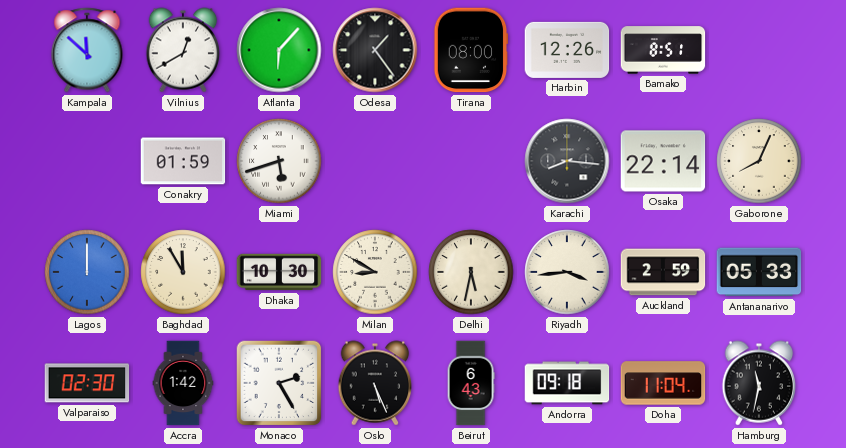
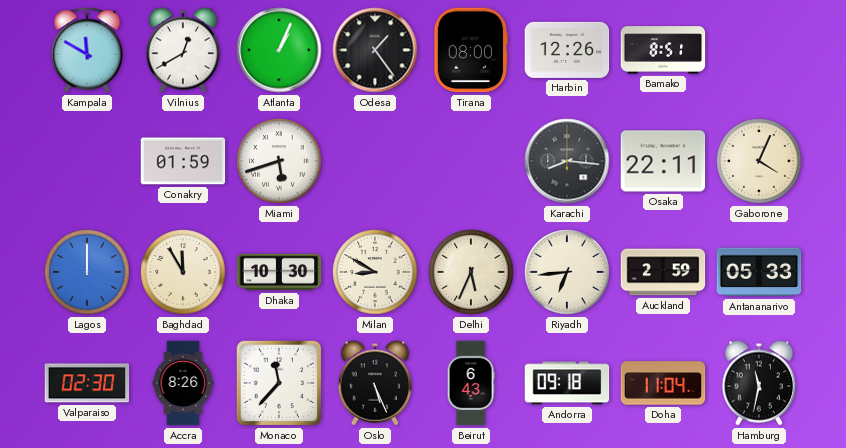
Kampala: 11:52 -> 11:50 (87, 50)
Atlanta: 6:07 -> 1:04 (279, 50)
Osaka: 22:14 -> 22:11 (663, 161)
Gaborone: 8:04 -> 4:04 (759, 161)
Delhi: 5:32 -> 5:34 (471, 272)
Riyadh: 3:44 -> 6:44 (567, 272)
Accra: 1:42 -> 8:26 (183, 383)
Monaco: 2:25 -> 11:37 (279, 383)
